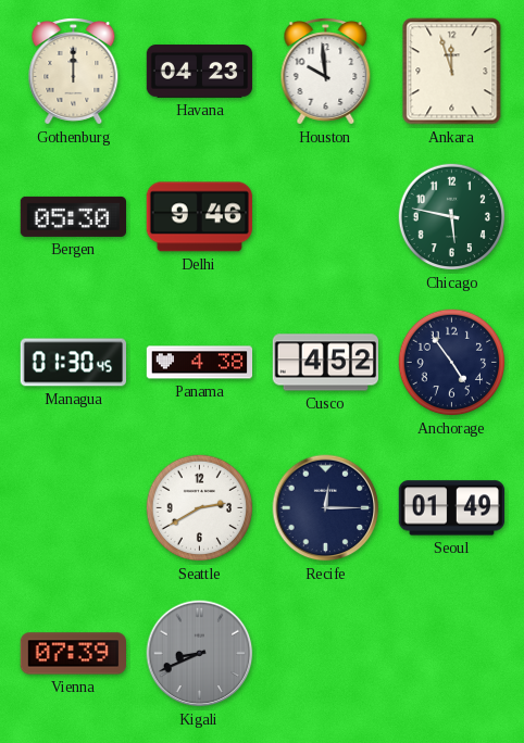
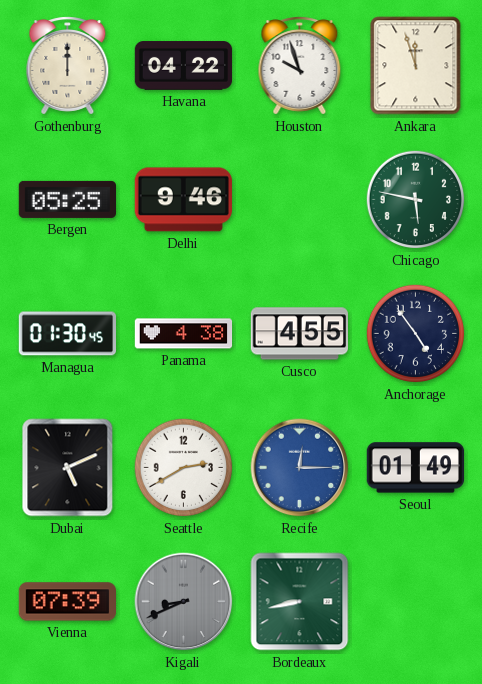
Havana: 04:23 -> 04:22 (184, 66)
Houston: 9:59 -> 9:57 (300, 66)
Bergen: 05:30 -> 05:25 (67, 199)
Cusco: 4:52 -> 4:55 (299, 334)
Dubai: none -> 5:11 (68, 468)
Recife dial: navy -> blue (300, 468)
Bordeaux: none -> 8:43 (300, 602)
